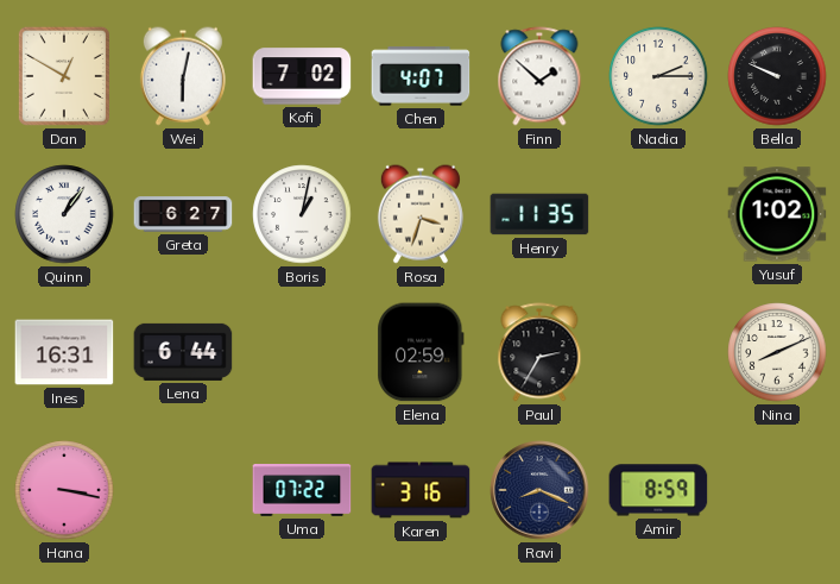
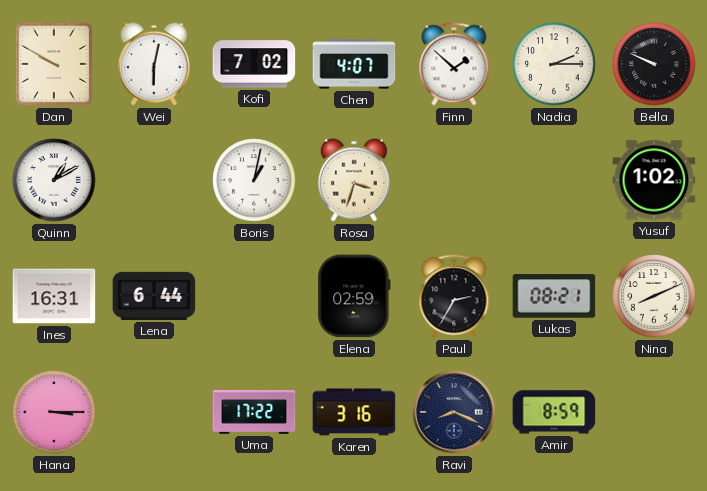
Dan: 12:50 -> 9:50 (54, 64)
Quinn: 1:06 -> 1:10 (54, 180)
Greta: 6:27 -> none (183, 214)
Henry: 11:35 -> none (539, 214)
Lukas: none -> 08:21 (554, 296)
Hana: 3:17 -> 3:15 (54, 412)
Uma: 07:22 -> 17:22 (254, 413)
